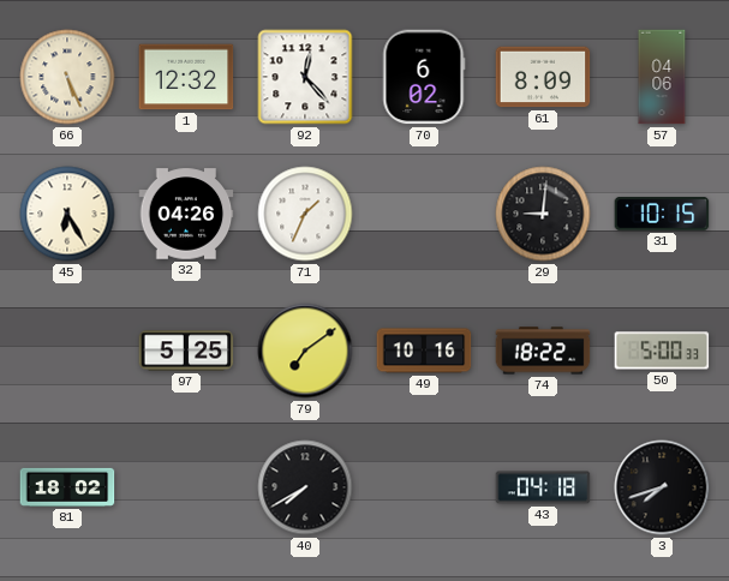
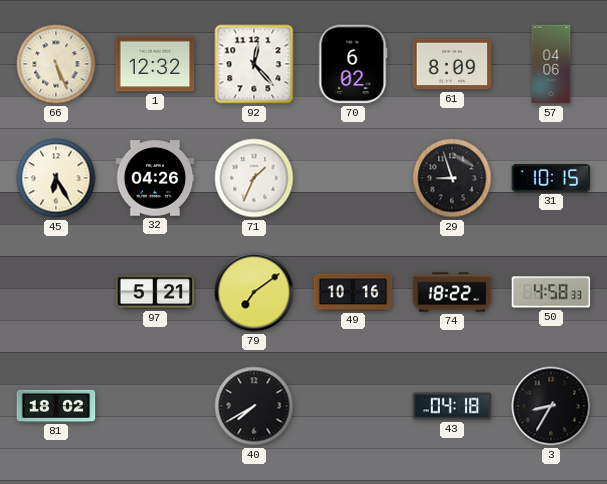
29: 9:01 -> 8:57 (452, 178)
97: 5:25 -> 5:21 (155, 292)
50: 5:00 -> 4:58 (551, 292)
3: 7:42 -> 8:35 (551, 406)
